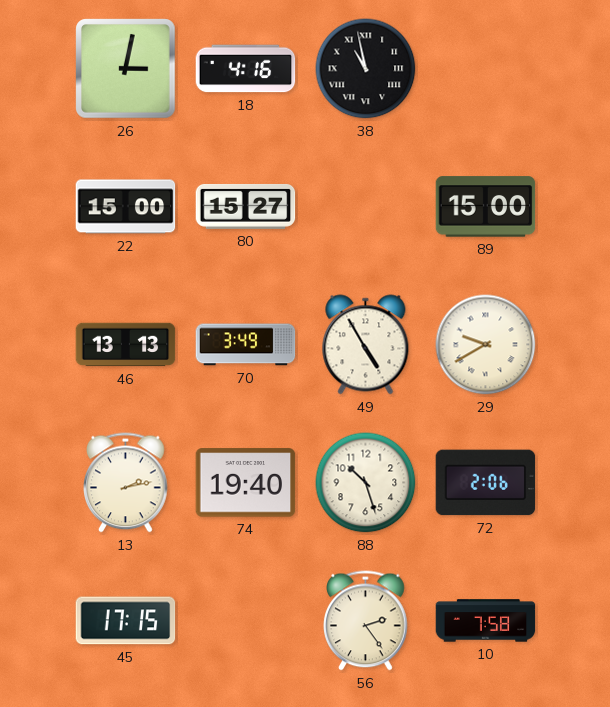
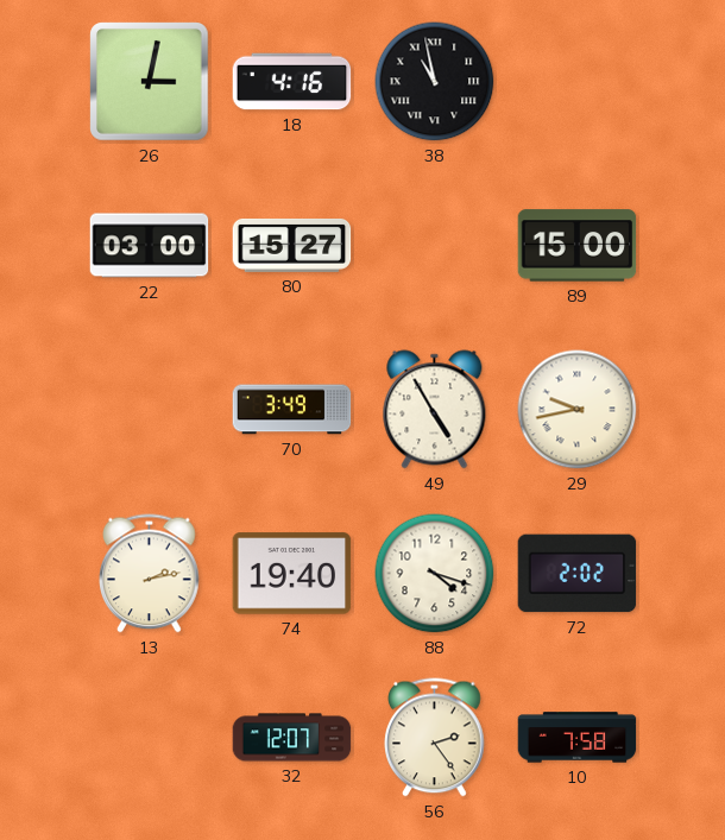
22: 15:00 -> 03:00 (150, 246)
46: 13:13 -> none (126, 345)
29: 9:40 -> 9:43 (578, 410)
88: 10:27 -> 4:18 (435, 574)
72: 2:06 -> 2:02 (578, 574)
45: 17:15 -> none (126, 621)
32: none -> 12:07 (292, 738)
